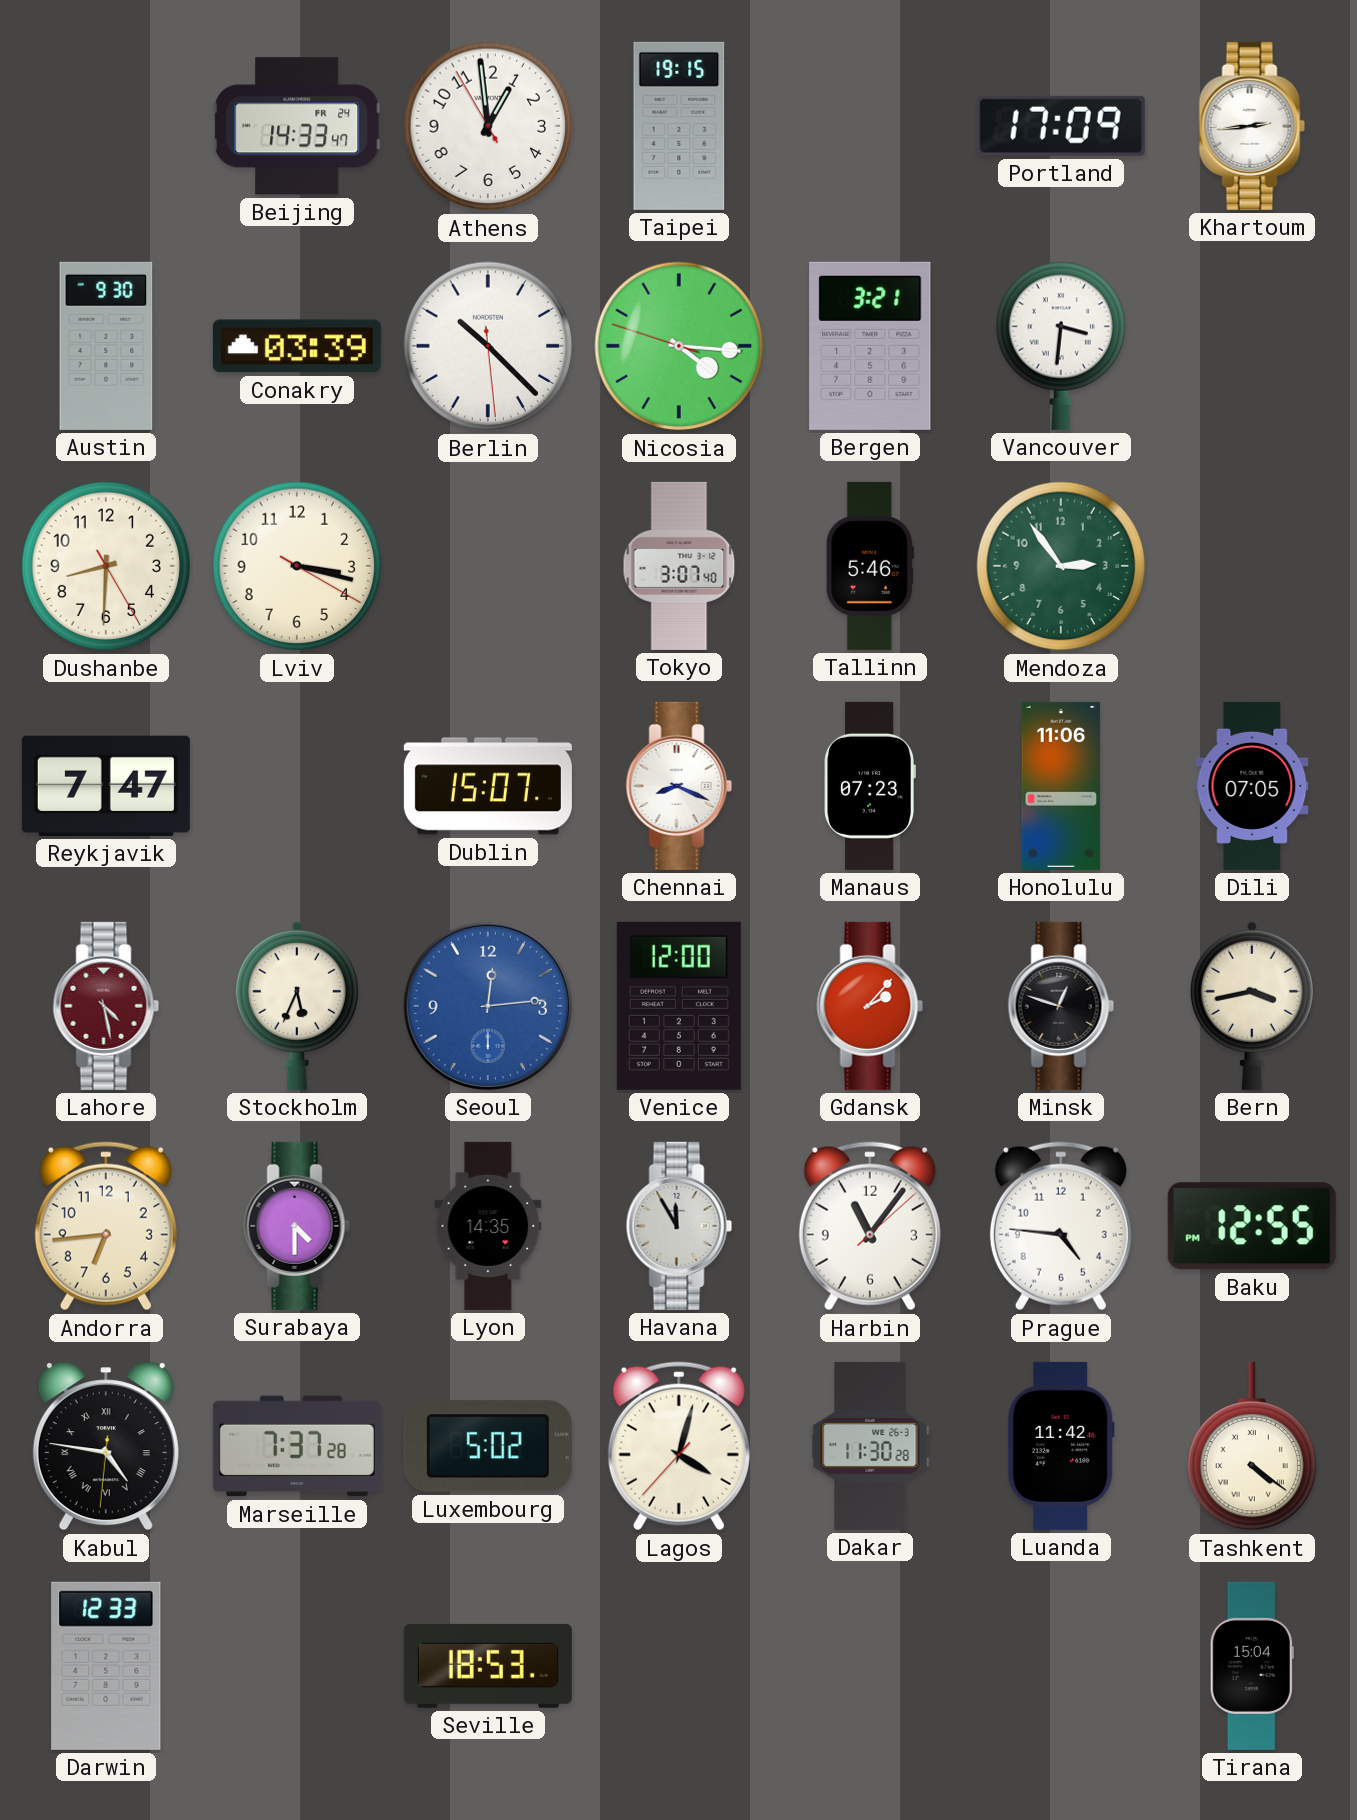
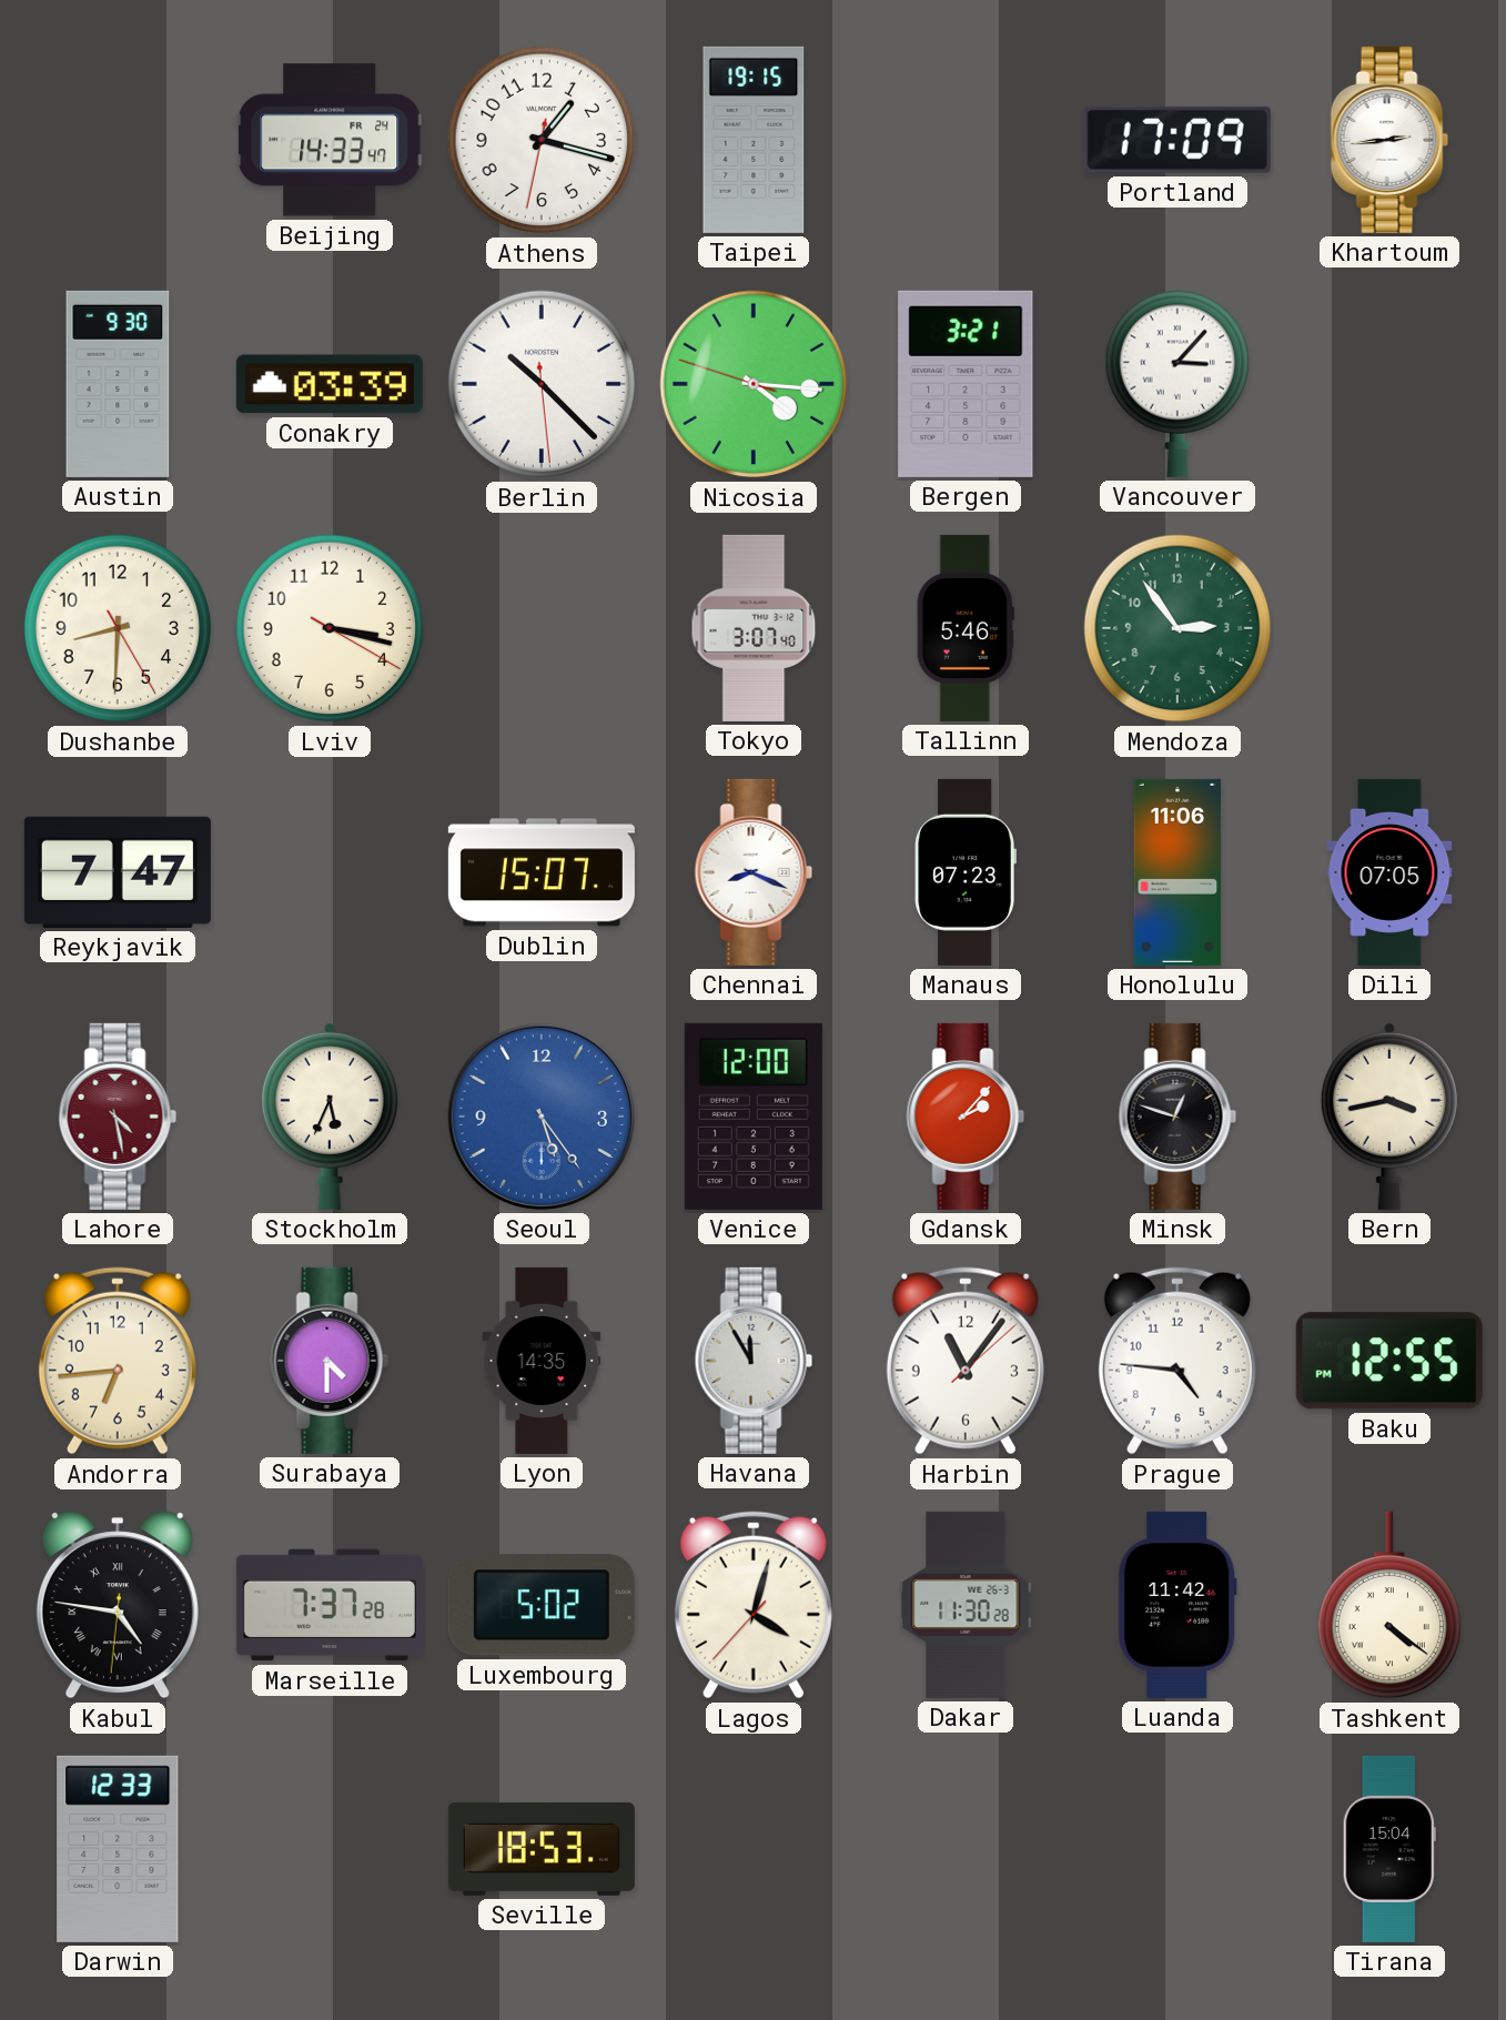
Athens: 12:58 -> 1:17 (542, 140)
Vancouver: 3:31 -> 3:07 (1176, 384)
Seoul: 12:14 -> 5:24 (542, 1117)
